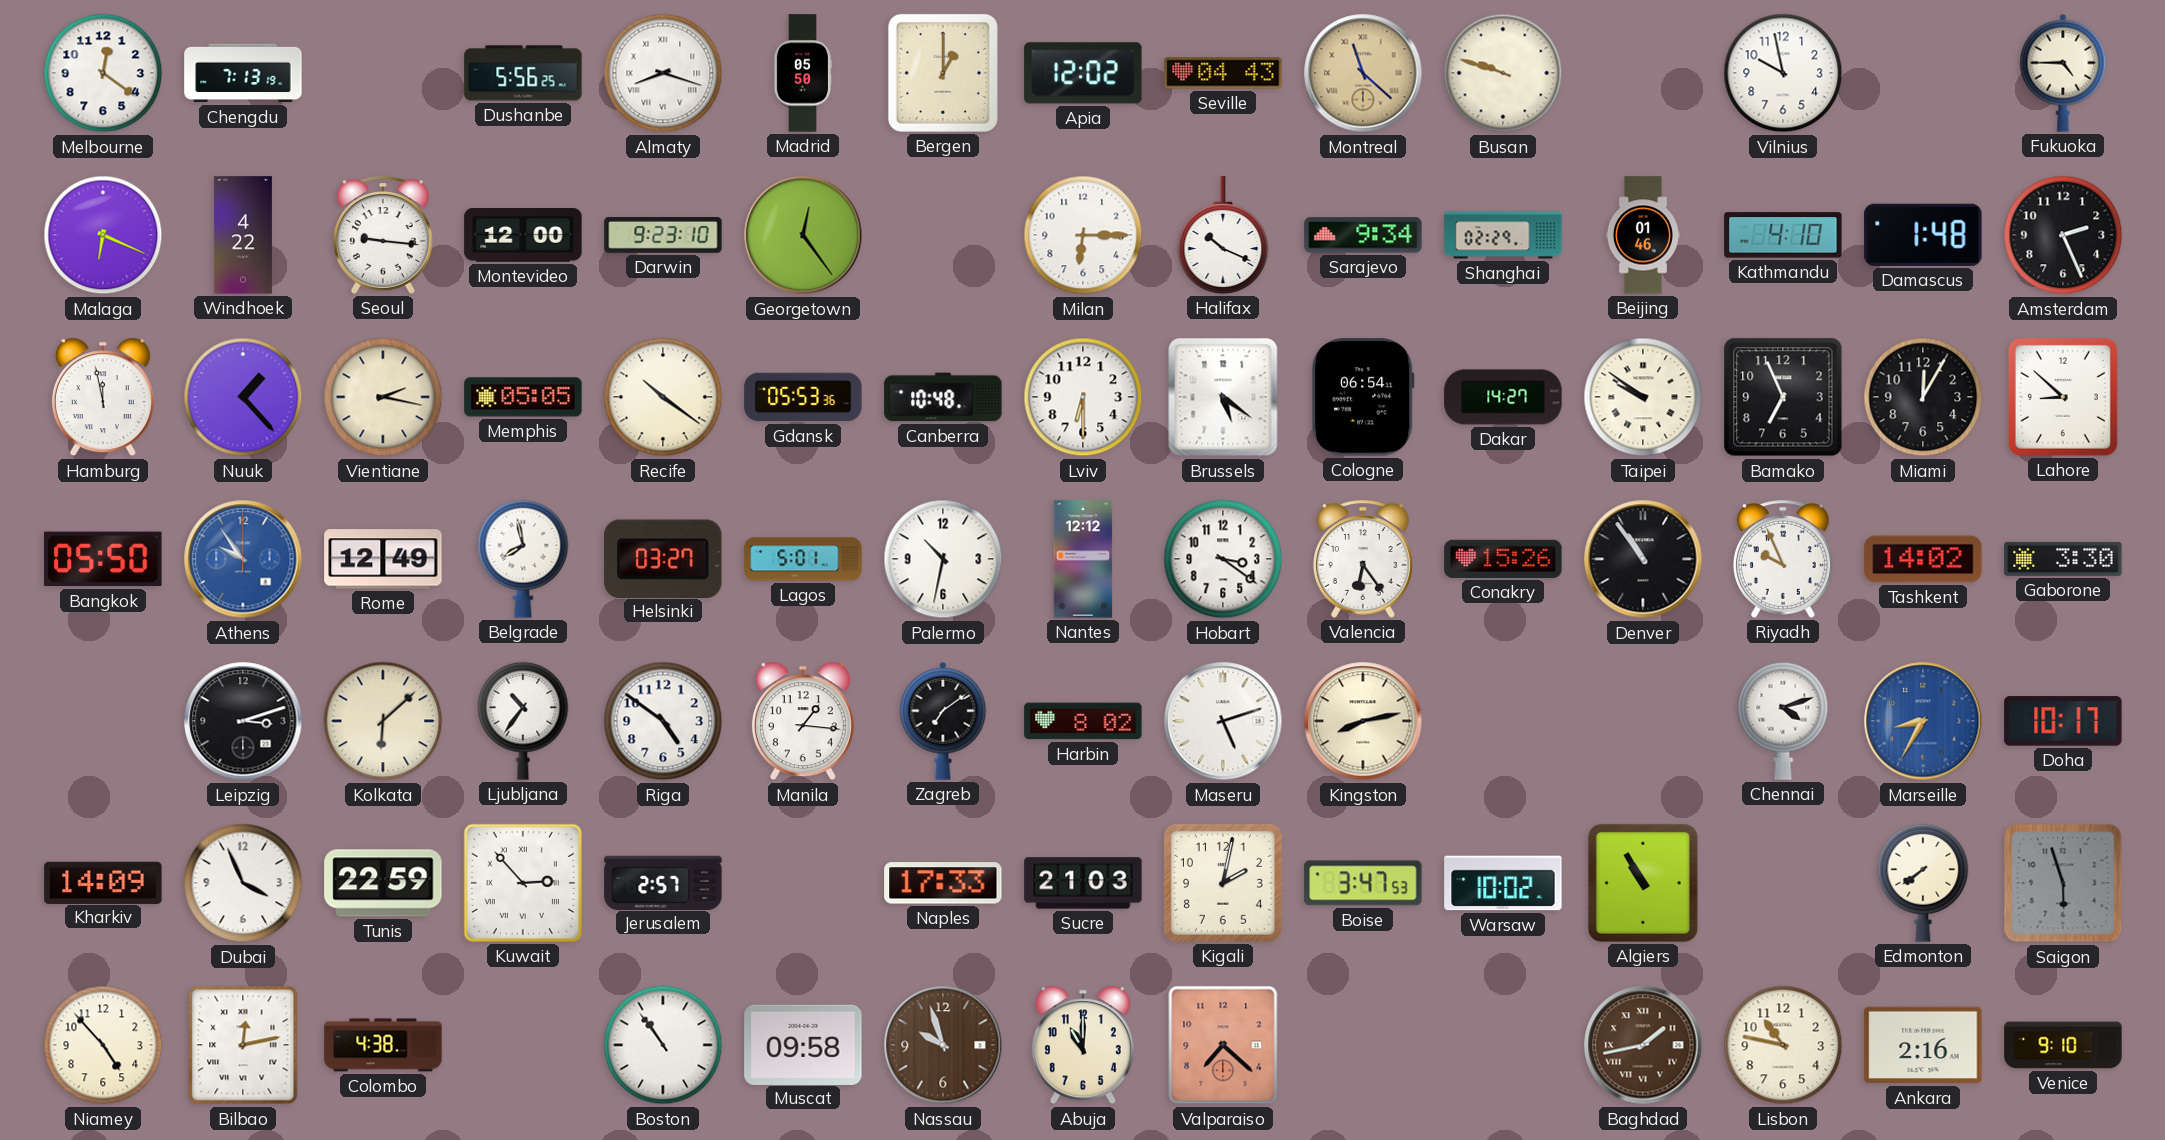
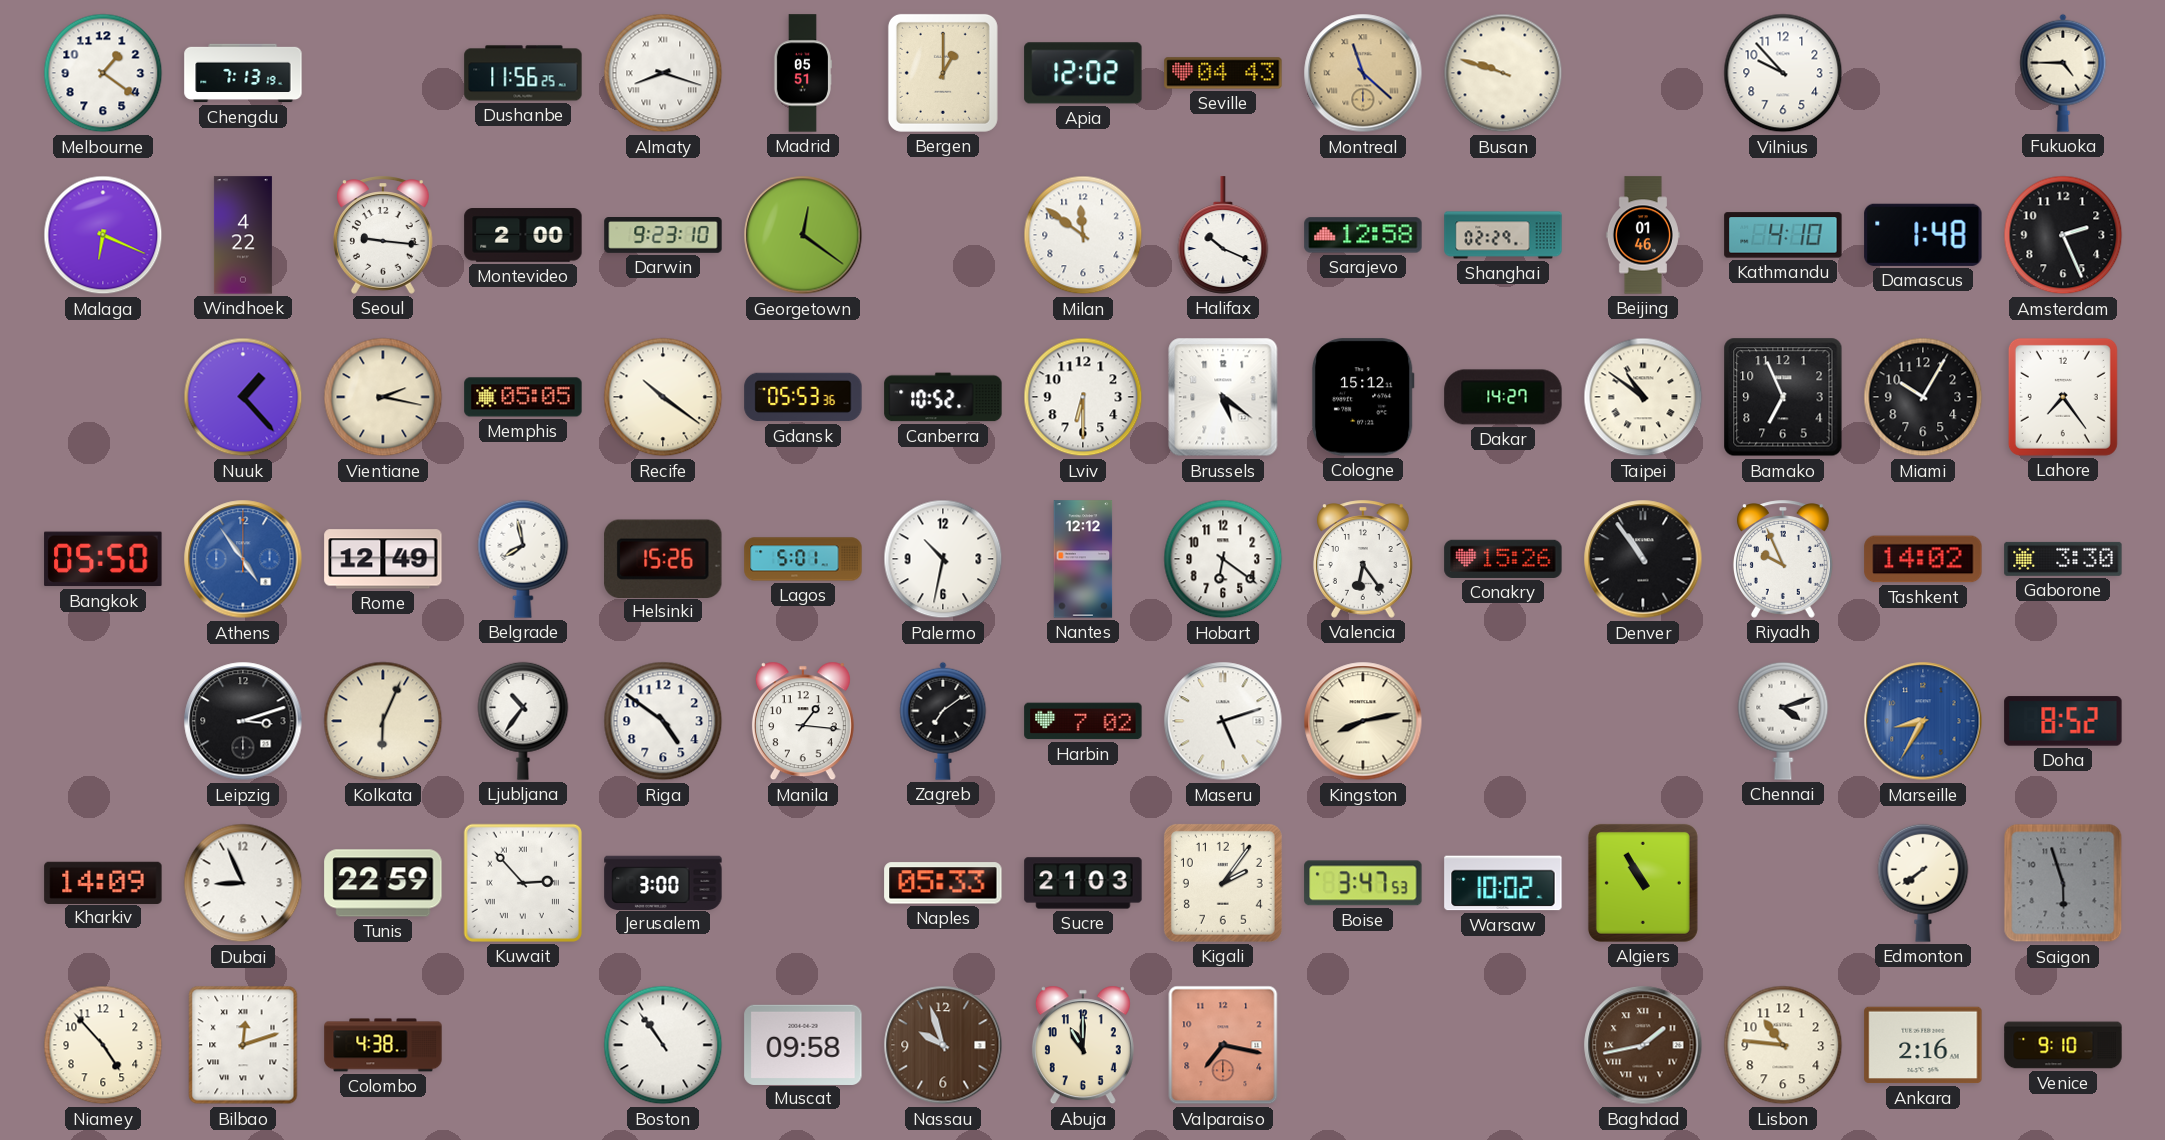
Melbourne: 12:21 -> 1:21 (103, 73)
Dushanbe: 5:56 -> 11:56 (523, 73)
Madrid: 05:50 -> 05:51 (802, 73)
Vilnius: 9:58 -> 9:53 (1783, 73)
Montevideo: 12:00 -> 2:00 (523, 235)
Georgetown: 12:24 -> 12:21 (803, 235)
Milan: 6:15 -> 11:51 (1083, 235)
Sarajevo: 9:34 -> 12:58 (1363, 235)
Hamburg: 11:58 -> none (103, 397)
Canberra: 10:48 -> 10:52 (943, 397)
Cologne: 06:54 -> 15:12 (1363, 397)
Taipei: 9:51 -> 10:51 (1643, 397)
Miami: 12:05 -> 10:05 (1923, 397)
Lahore: 8:52 -> 7:24 (2063, 397)
Athens: 9:54 -> 4:54 (243, 559)
Helsinki: 03:27 -> 15:26 (663, 558)
Hobart: 3:21 -> 6:21 (1223, 559)
Kolkata: 6:08 -> 6:04 (383, 721)
Harbin: 8:02 -> 7:02 (1083, 721)
Doha: 10:17 -> 8:52 (2063, 721)
Dubai: 3:56 -> 8:56 (243, 883)
Jerusalem: 2:57 -> 3:00 (663, 882)
Naples: 17:33 -> 05:33 (943, 883)
Kigali: 2:02 -> 2:06 (1223, 883)
Bilbao: 12:13 -> 12:12 (243, 1045)
Valparaiso: 7:22 -> 7:17 (1223, 1045)
Lisbon: 10:47 -> 10:46 (1783, 1045)
